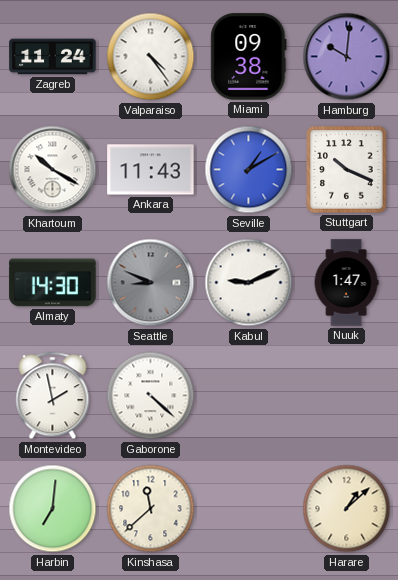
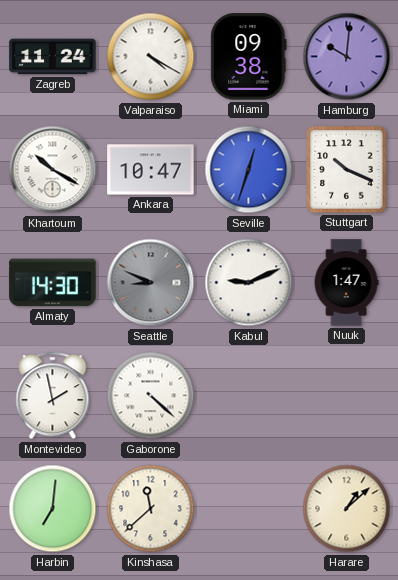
Valparaiso: 4:24 -> 4:20 (151, 57)
Ankara: 11:43 -> 10:47 (151, 170)
Seville: 1:10 -> 12:33 (249, 170)
